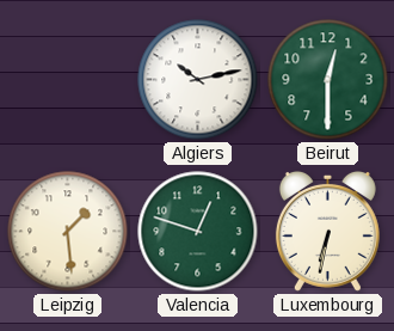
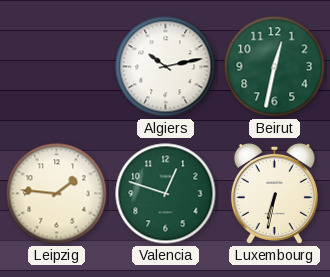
Beirut: 12:30 -> 12:32 (275, 67)
Leipzig: 1:29 -> 1:46 (57, 194)
